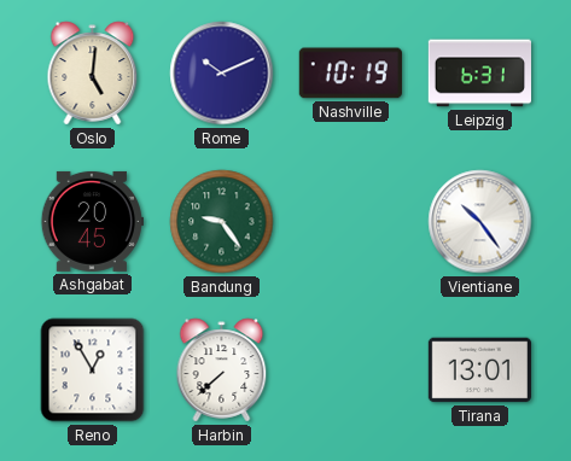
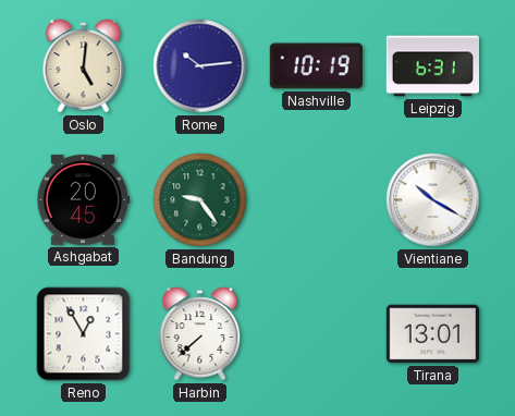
Rome: 10:11 -> 10:14 (200, 66)
Vientiane: 10:24 -> 10:20 (433, 200)
